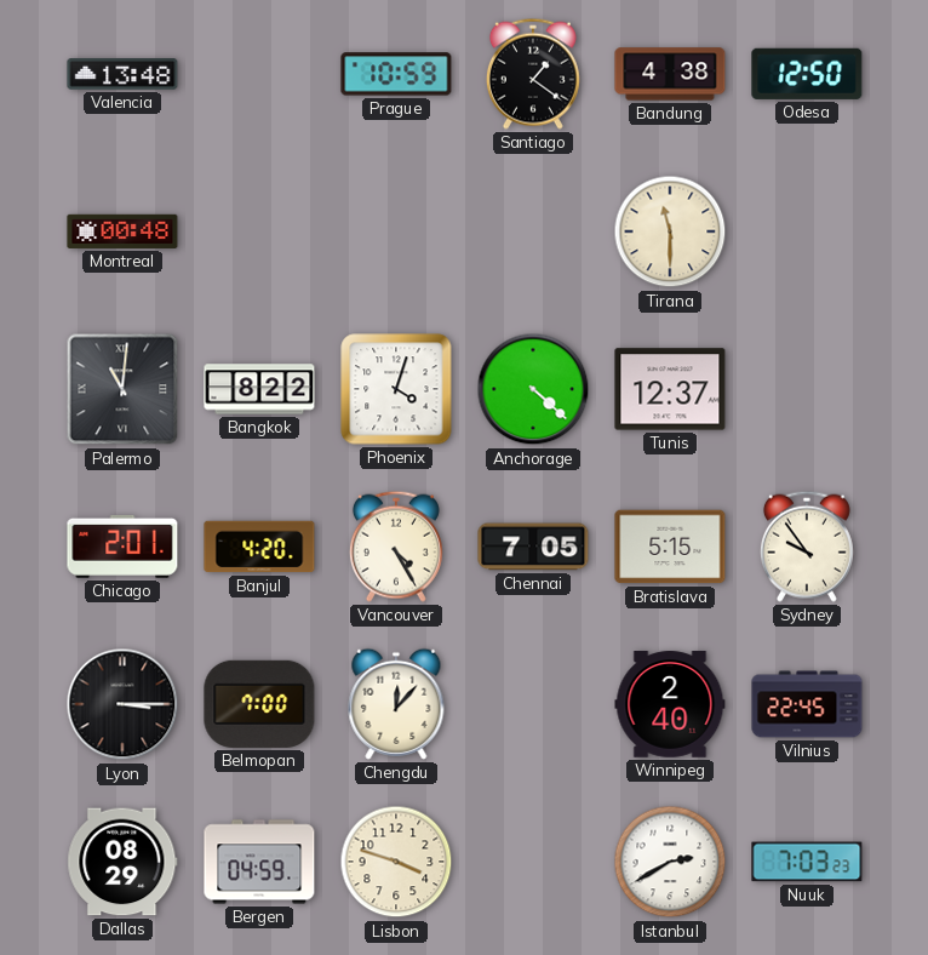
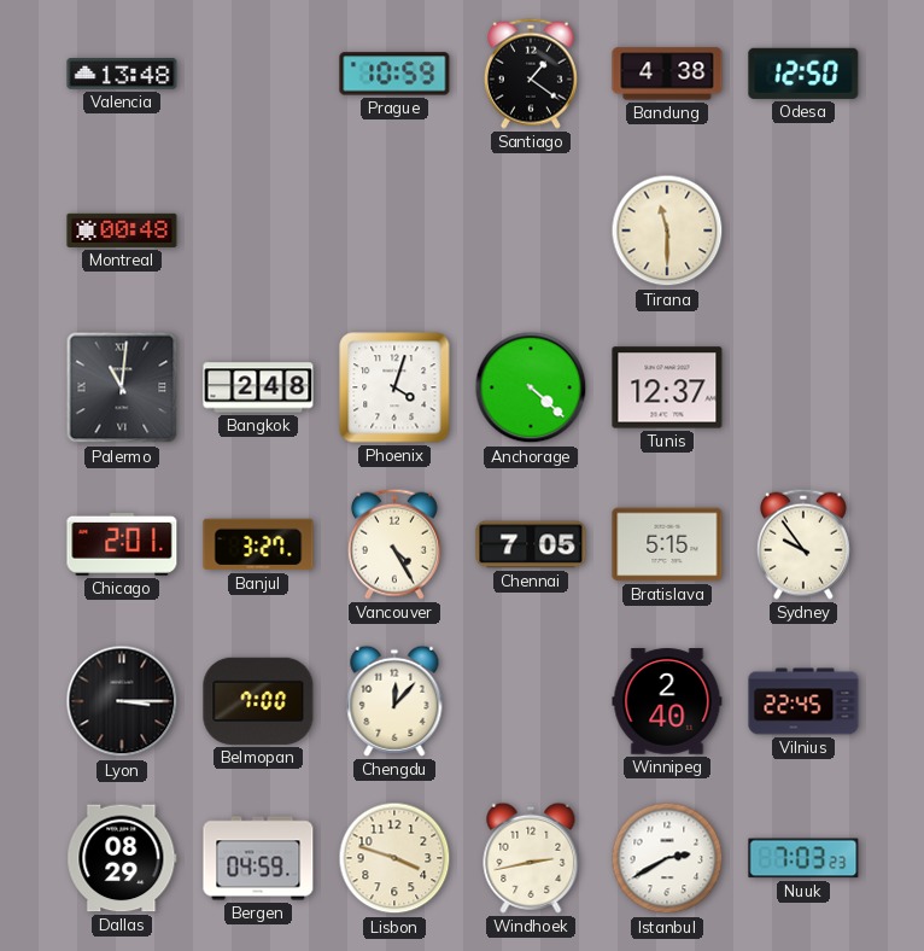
Bangkok: 8:22 -> 2:48 (258, 387)
Banjul: 4:20 -> 3:27 (258, 544)
Windhoek: none -> 2:43 (531, 858)
